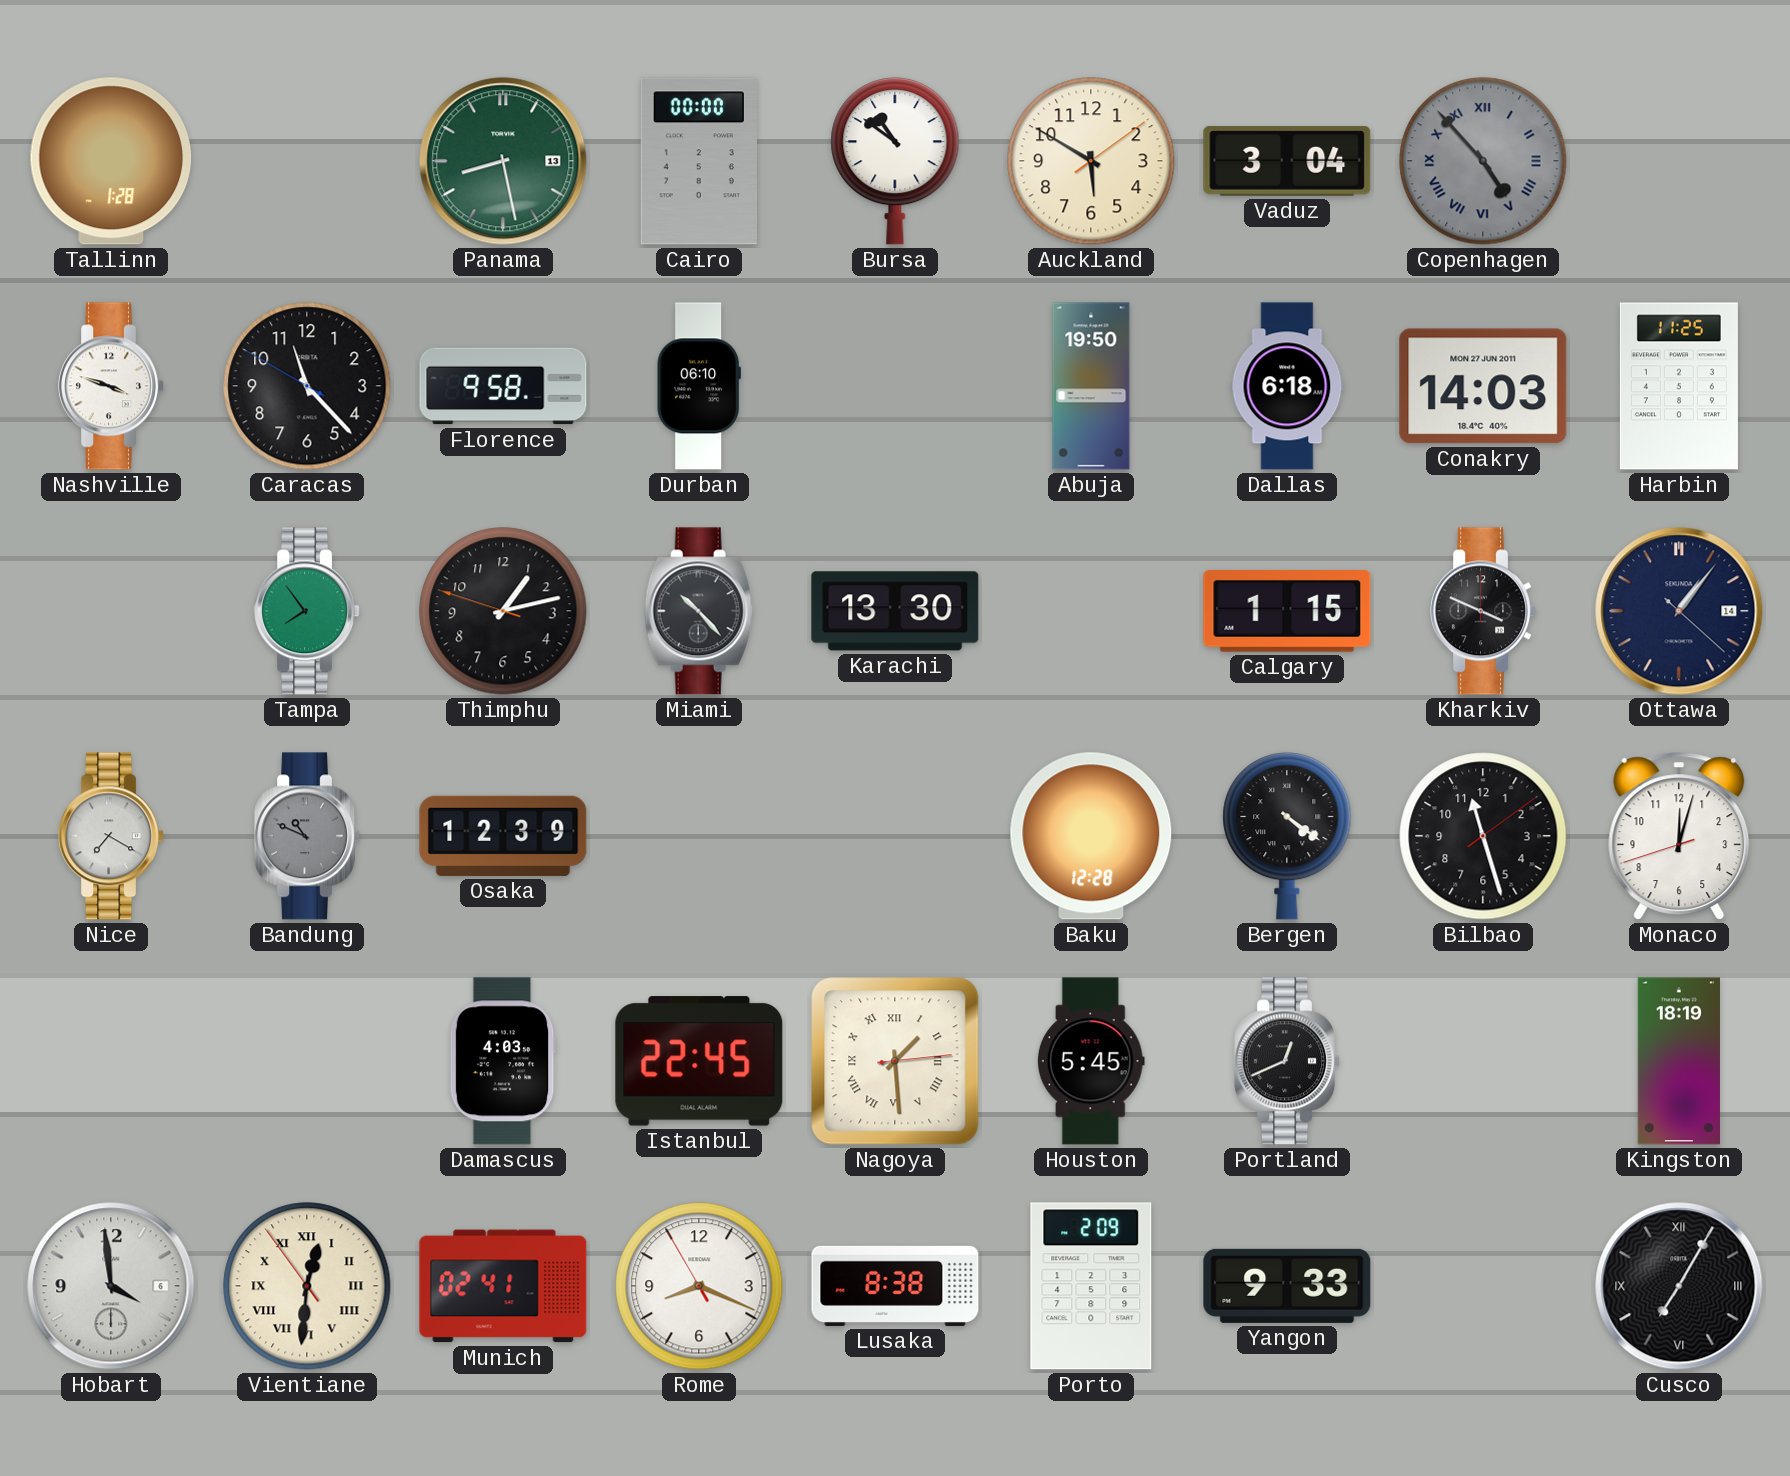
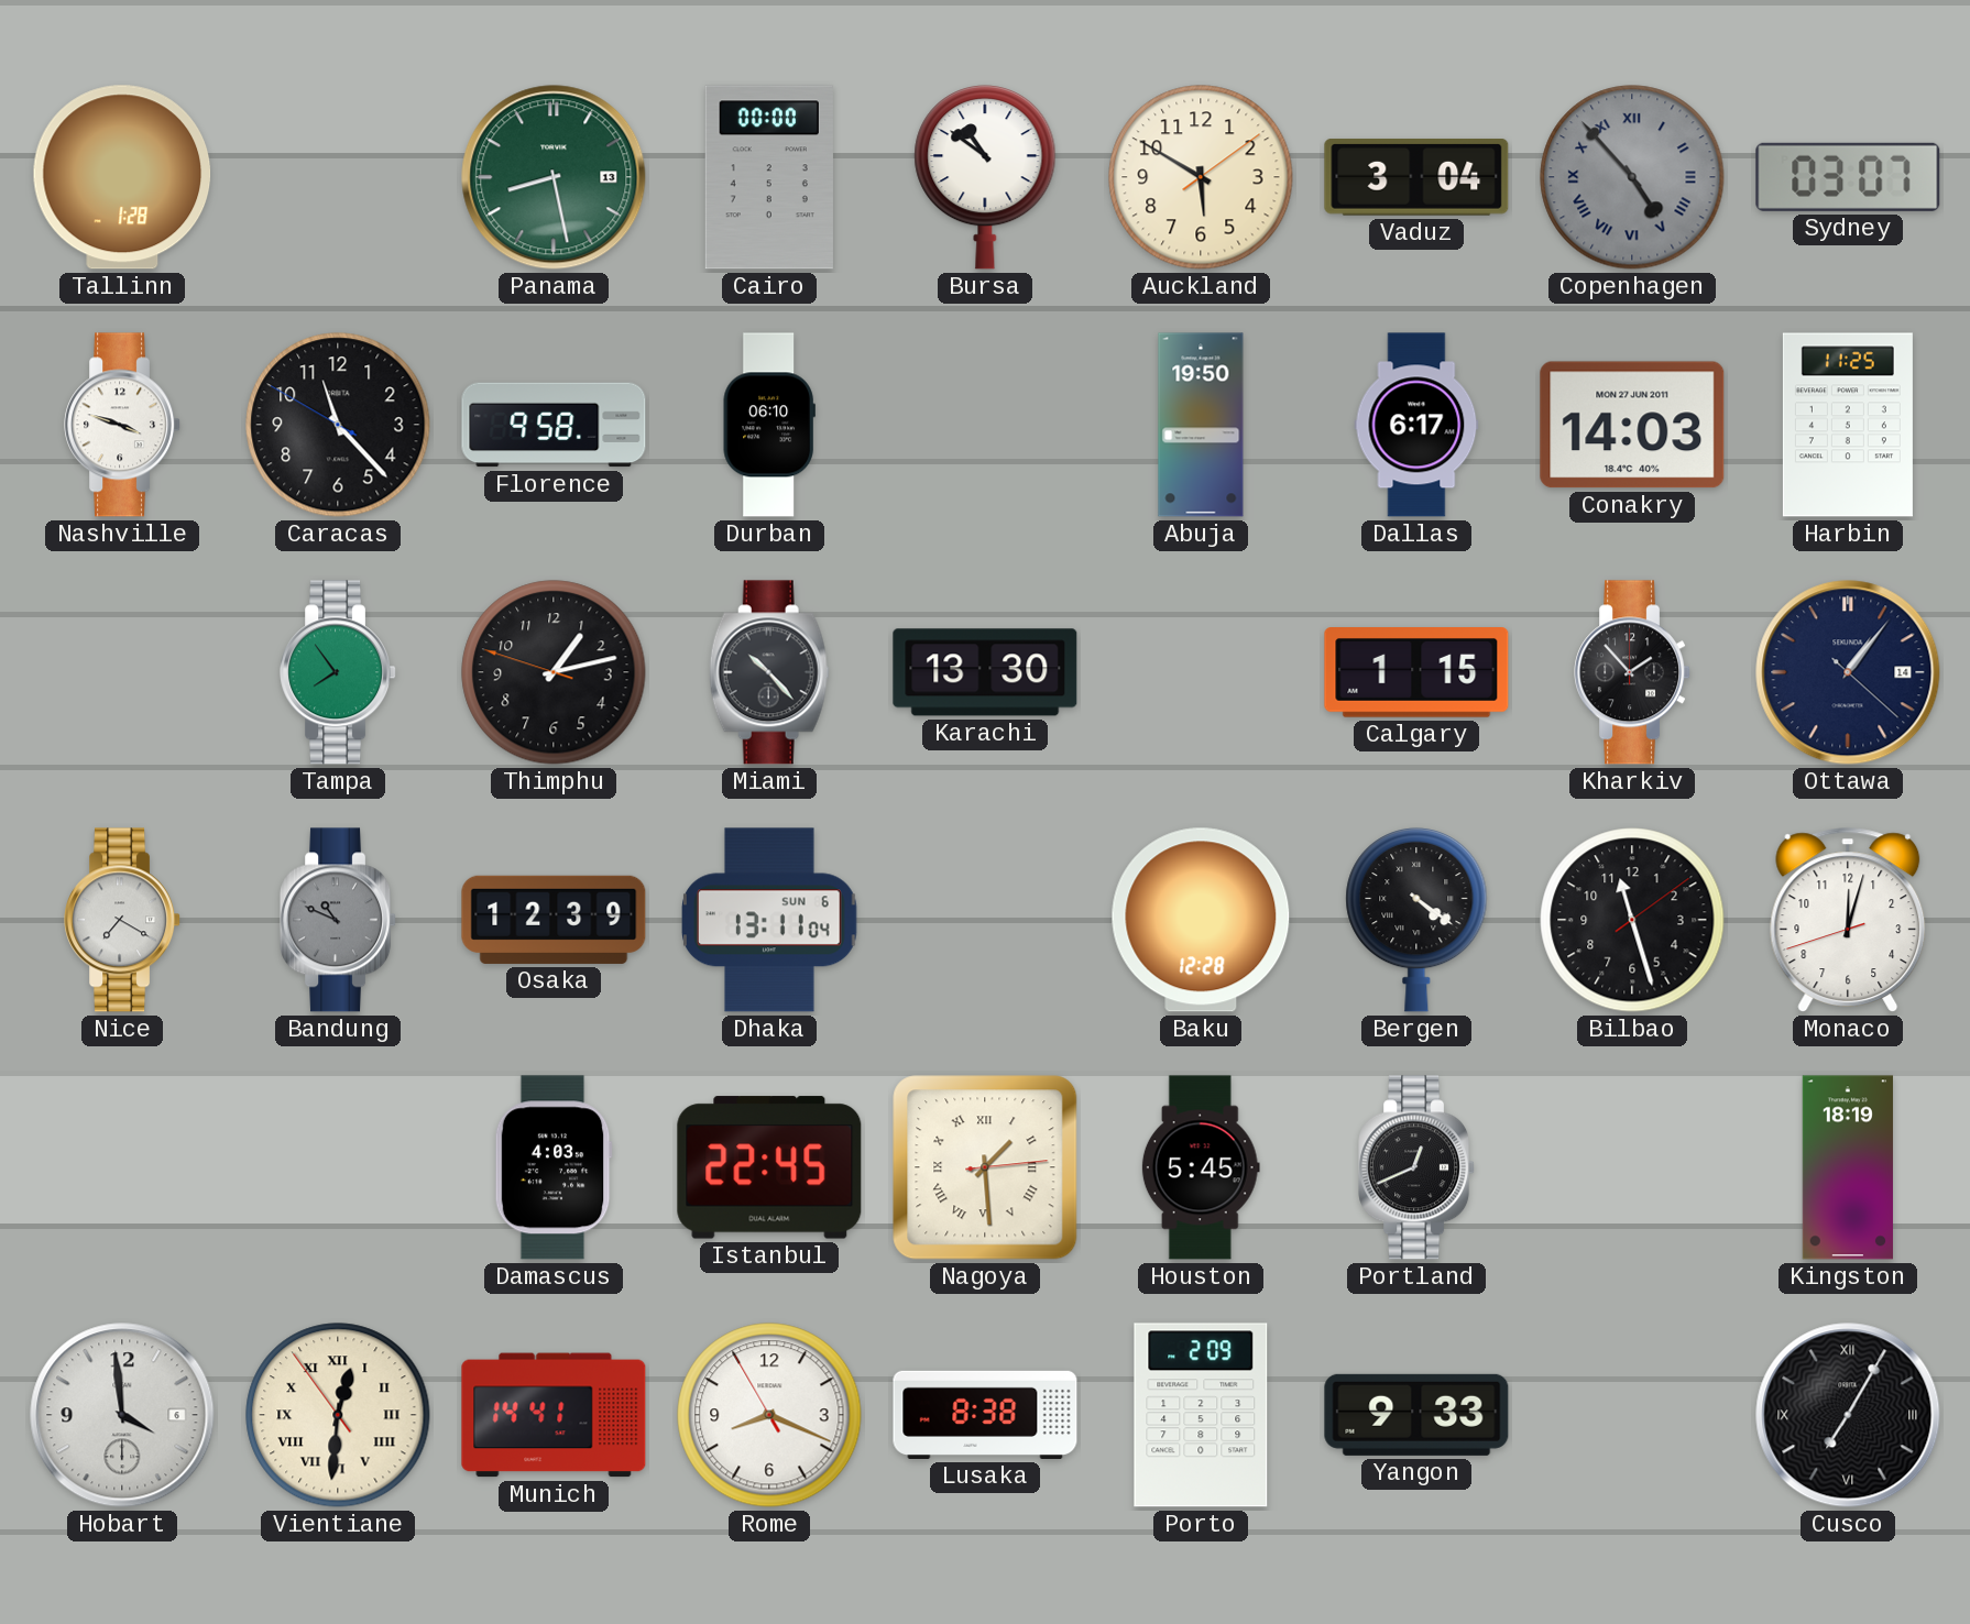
Sydney: none -> 03:07 (1848, 177)
Dallas: 6:18 -> 6:17 (1416, 425)
Kharkiv: 3:49 -> 1:53 (1633, 672)
Dhaka: none -> 13:11 (769, 920)
Munich: 02:41 -> 14:41 (554, 1415)
